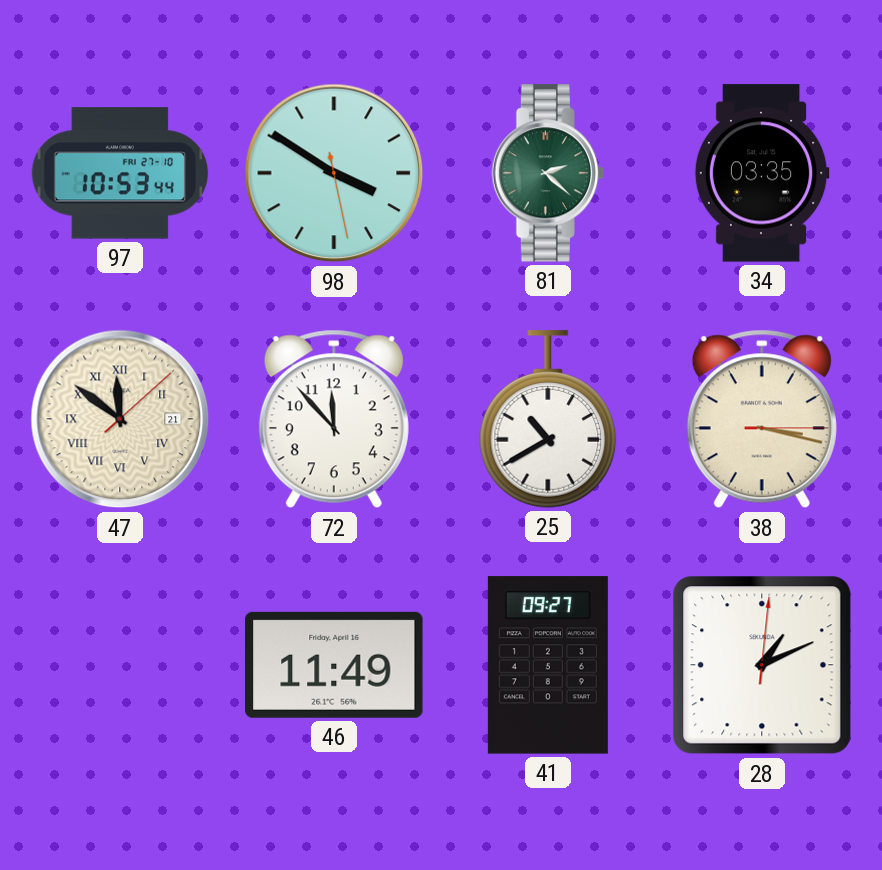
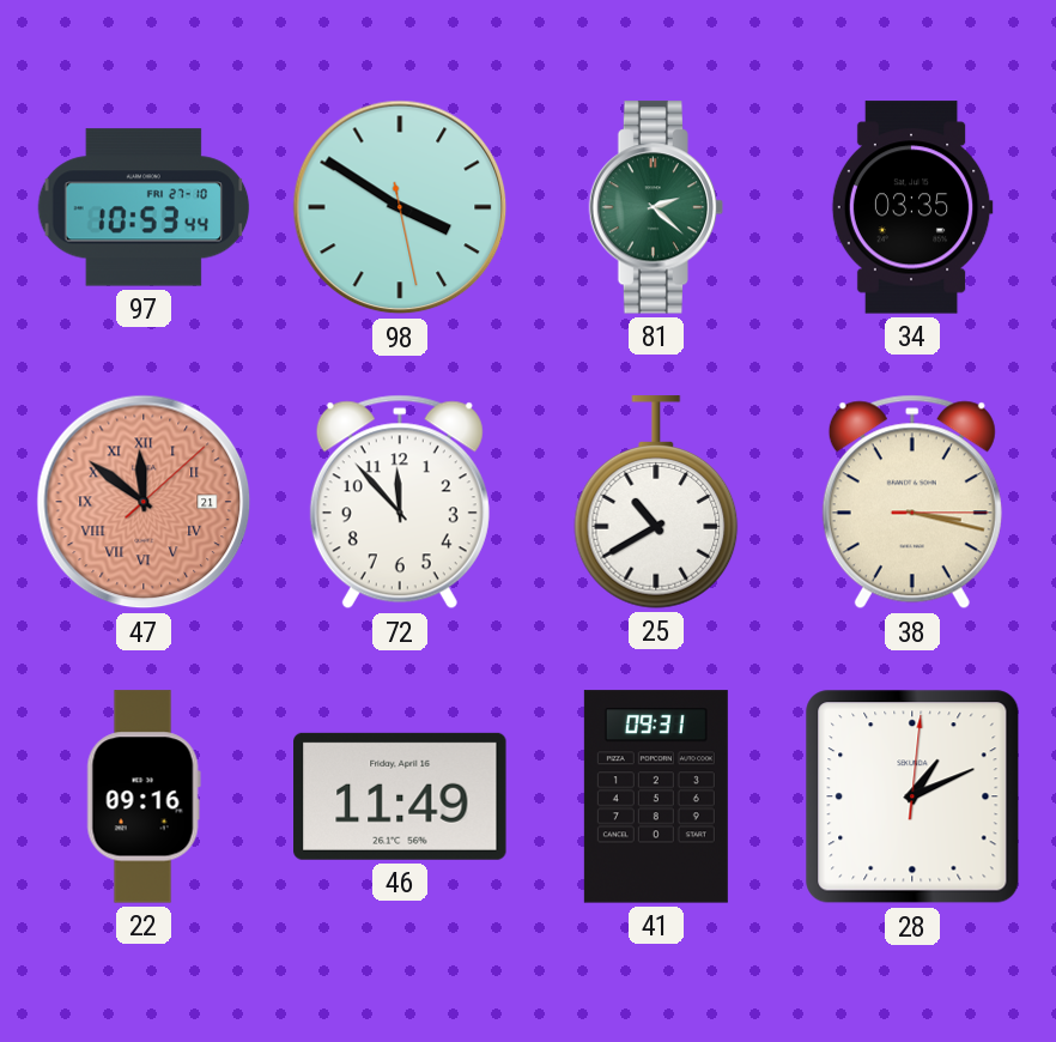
47 dial: cream -> salmon (144, 502)
22: none -> 09:16 (144, 796)
41: 09:27 -> 09:31 (656, 796)
